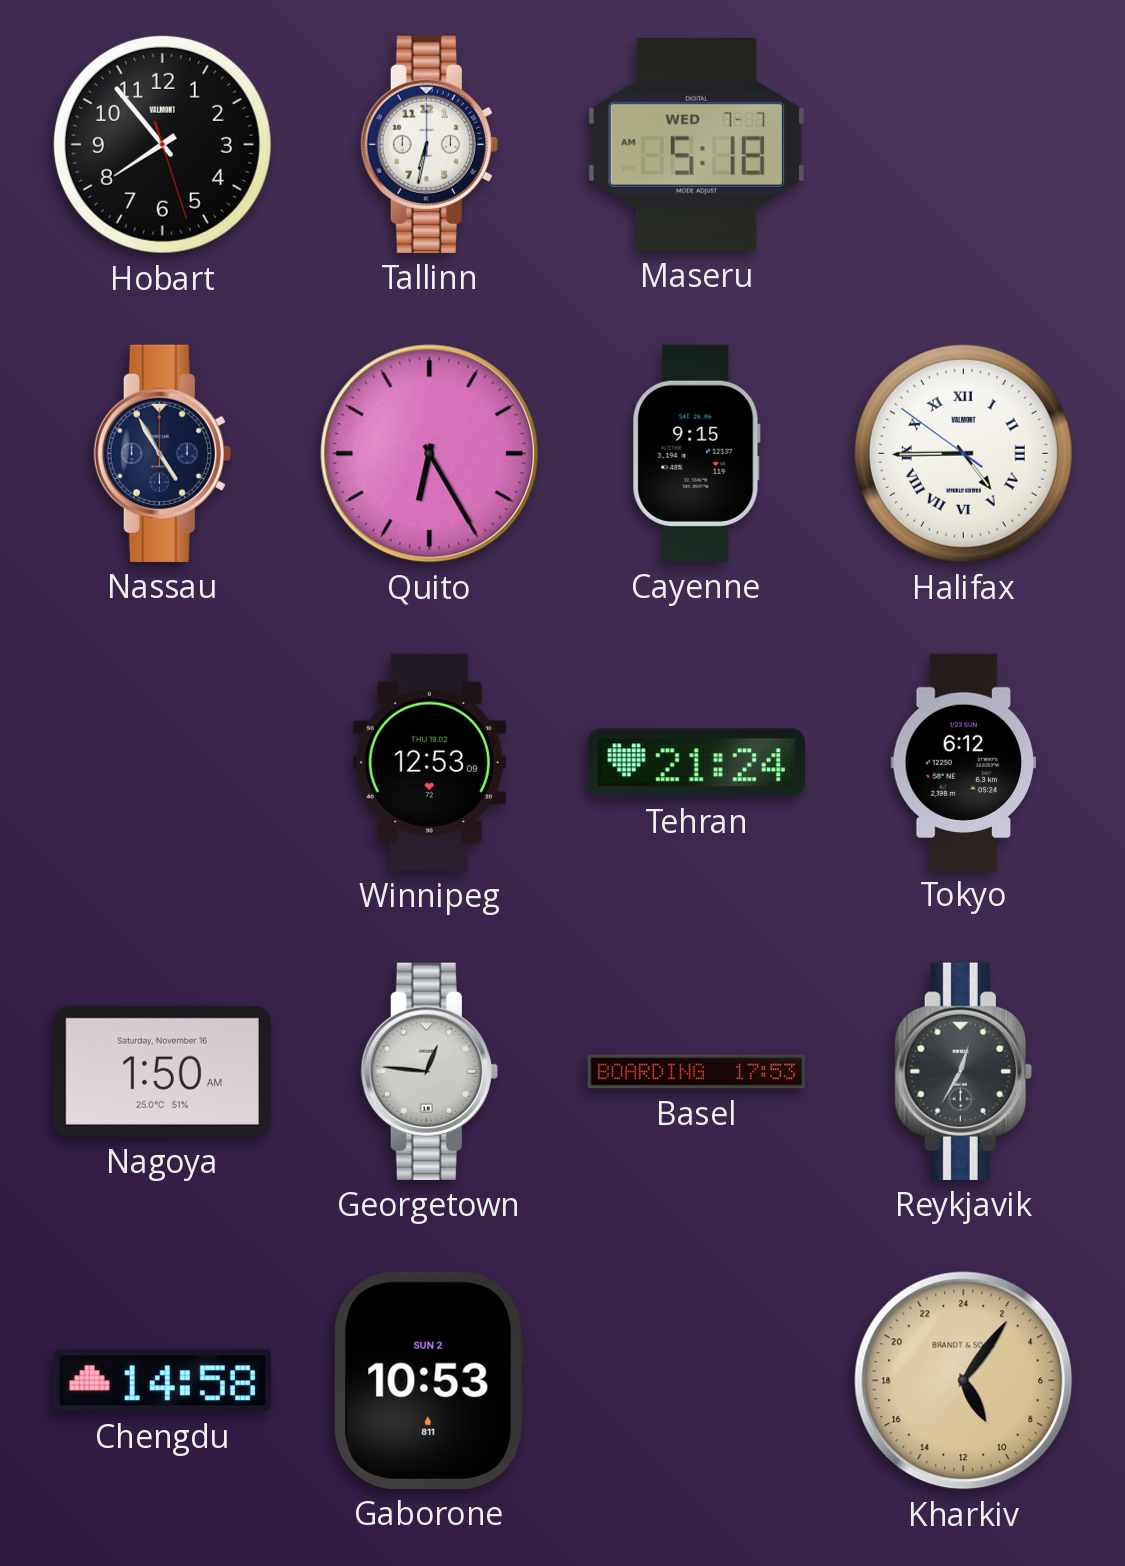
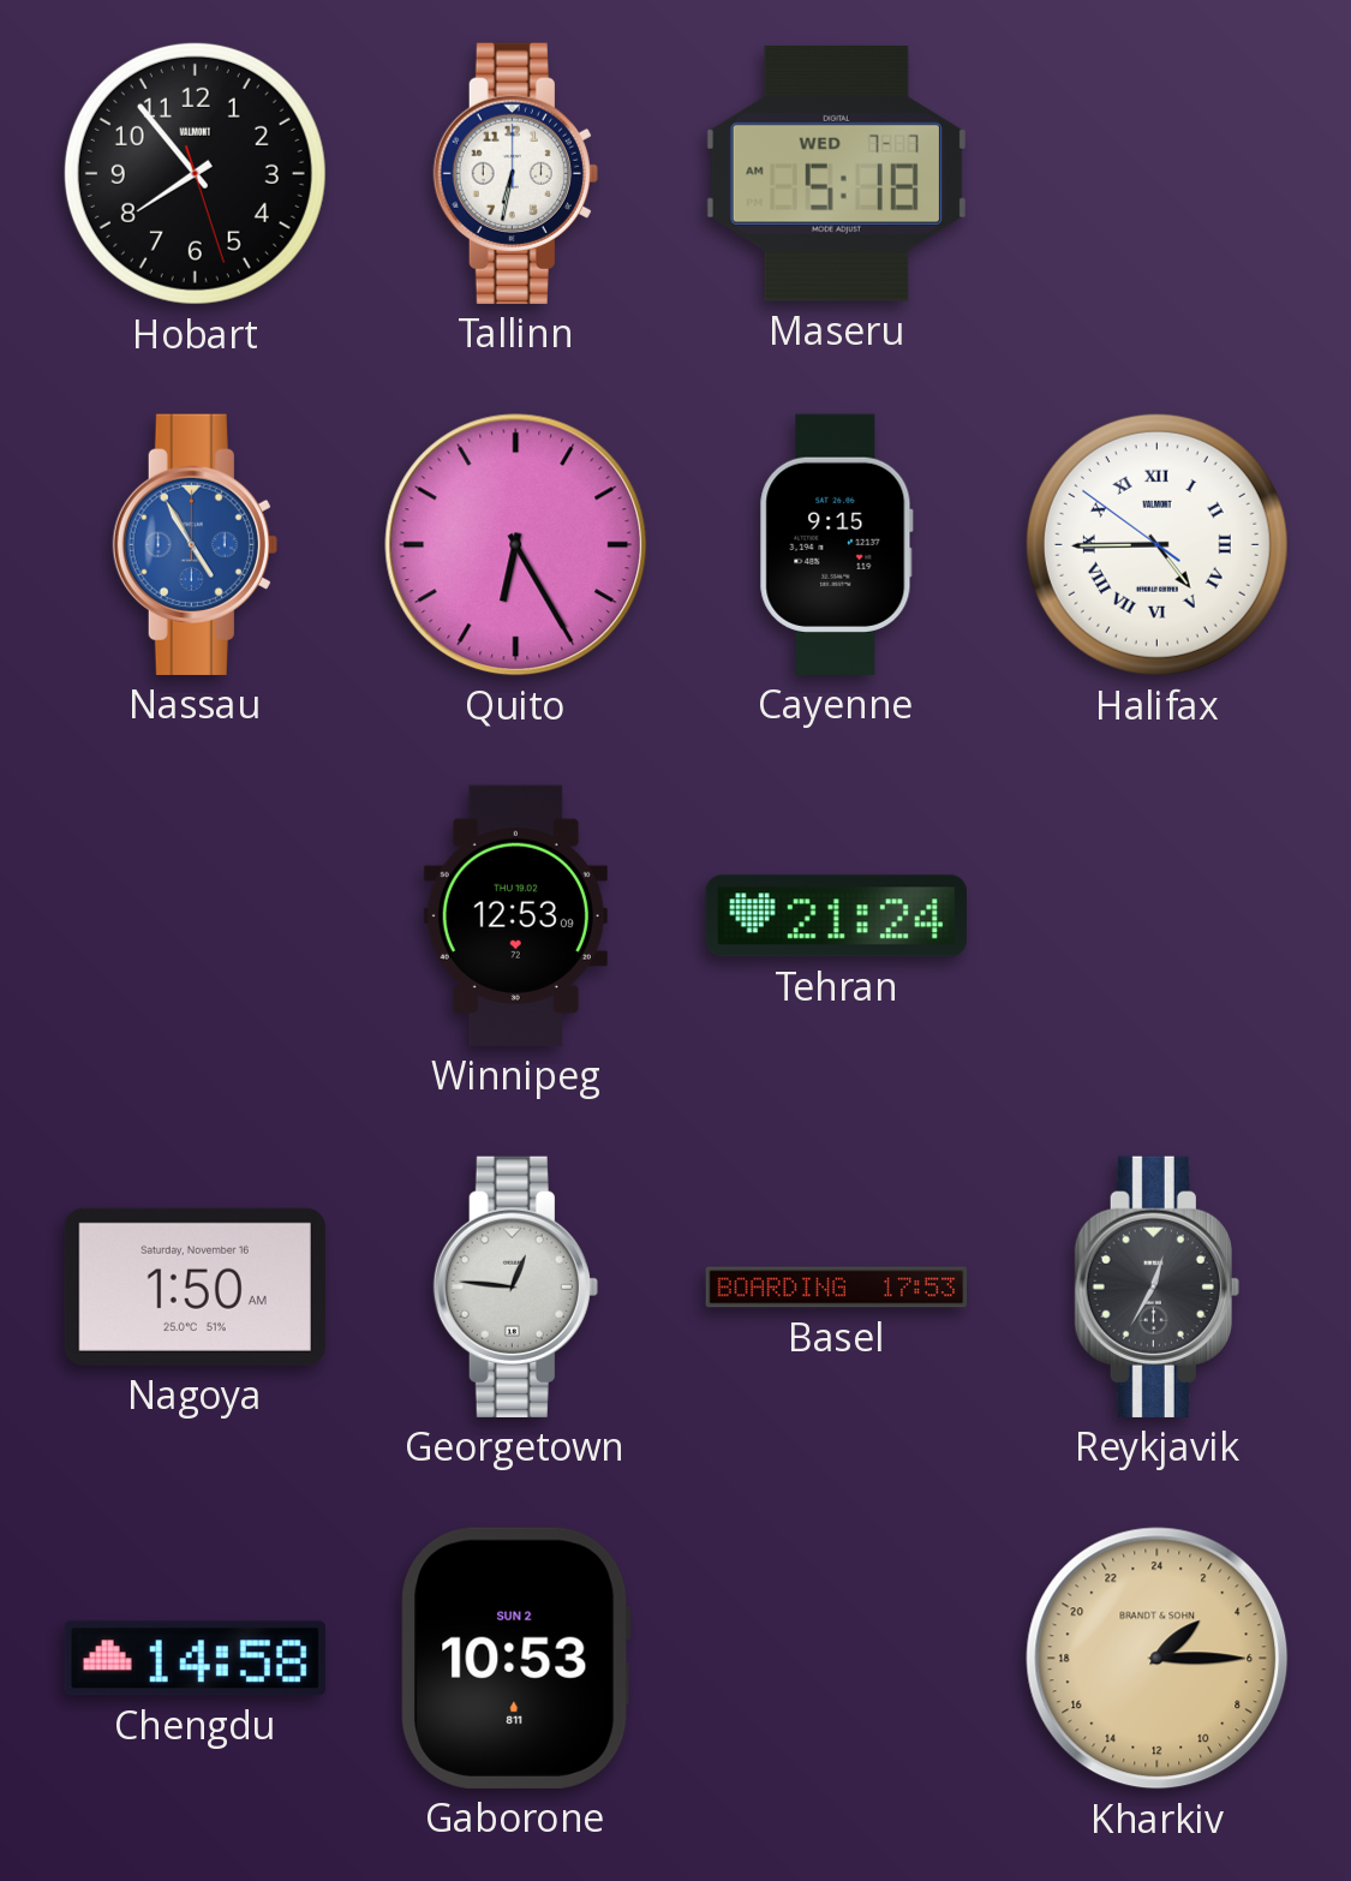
Nassau dial: navy -> blue (195, 544)
Tokyo: 6:12 -> none (964, 762)
Kharkiv: 10:06 -> 3:15 (1158, 1659)
